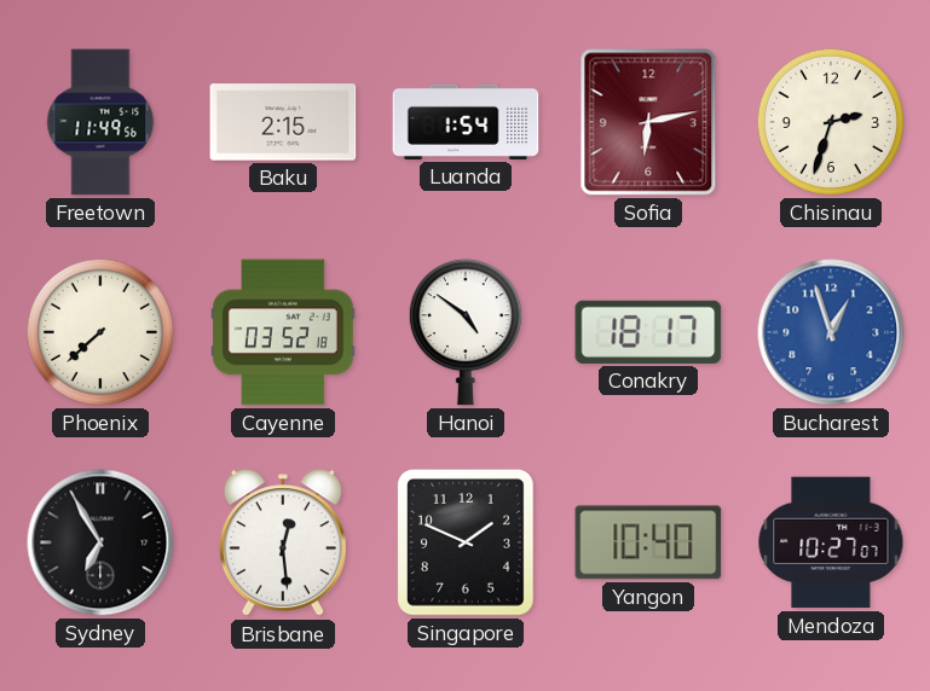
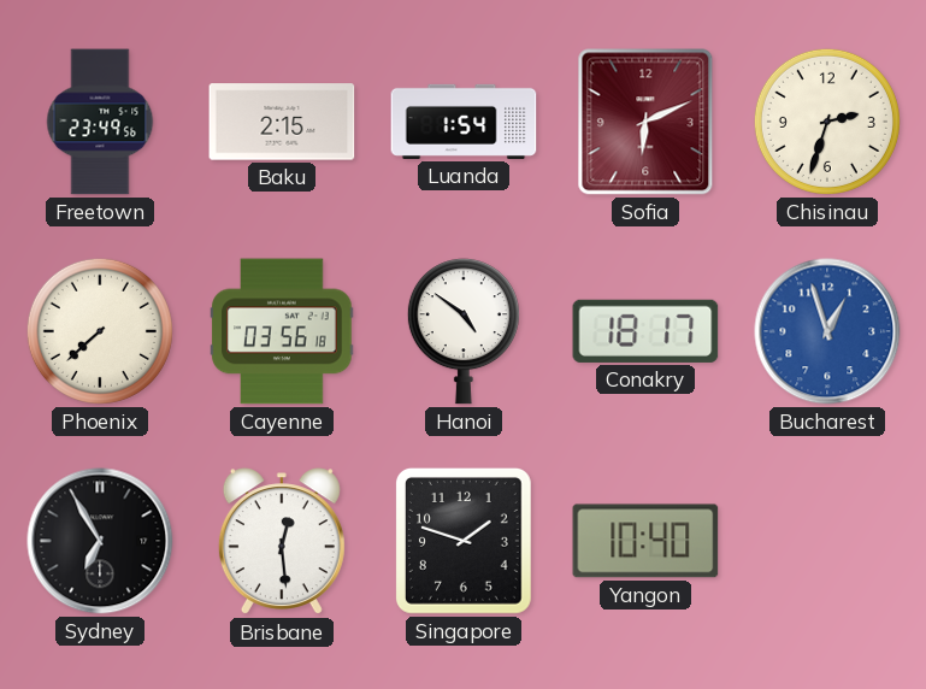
Freetown: 11:49 -> 23:49 (100, 122)
Sofia: 6:13 -> 6:11 (645, 122)
Cayenne: 03:52 -> 03:56 (282, 331)
Singapore: 1:49 -> 1:48 (464, 541)
Mendoza: 10:27 -> none (831, 542)
